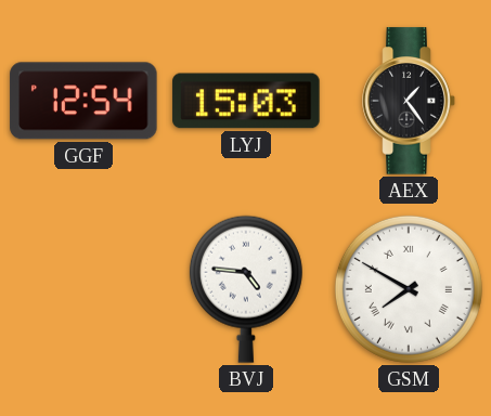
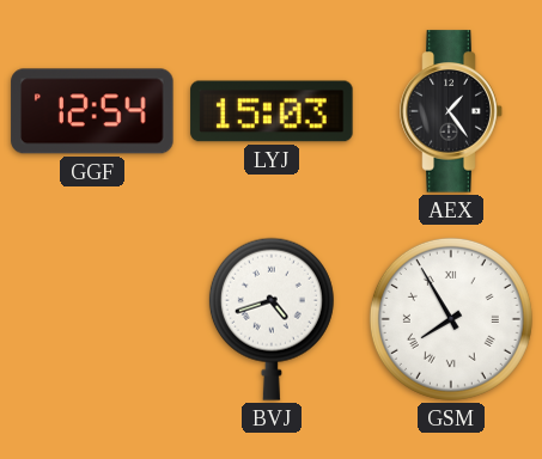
BVJ: 4:46 -> 4:42 (272, 319)
GSM: 7:50 -> 7:55 (451, 319)
